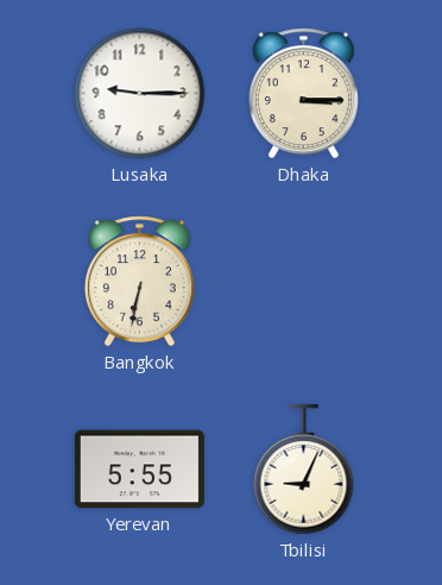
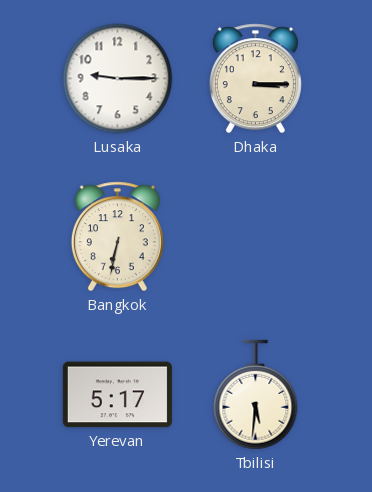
Yerevan: 5:55 -> 5:17 (117, 395)
Tbilisi: 9:04 -> 5:31 (256, 395)
